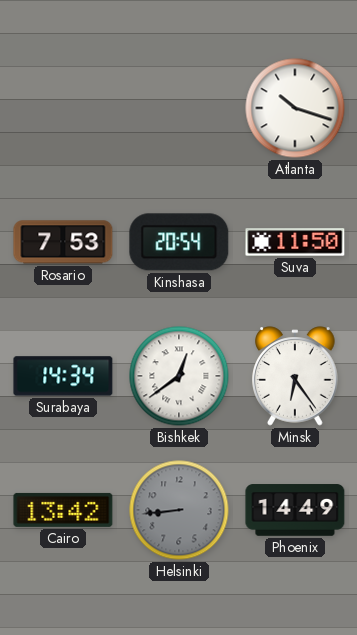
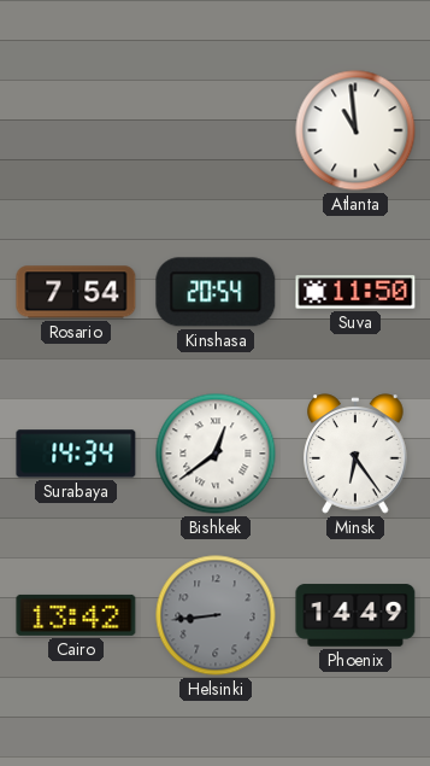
Atlanta: 10:18 -> 10:59 (355, 130)
Rosario: 7:53 -> 7:54 (76, 292)
